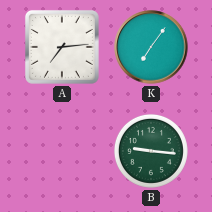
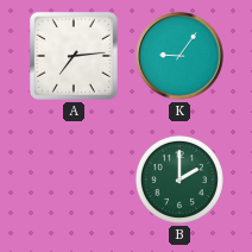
K: 7:06 -> 9:06 (179, 56)
B: 9:16 -> 2:00 (179, 179)
